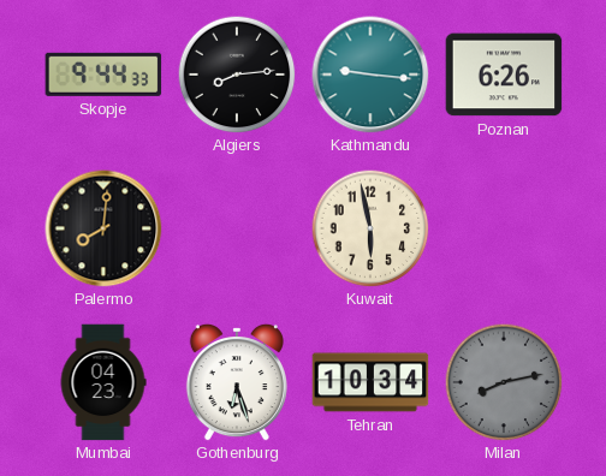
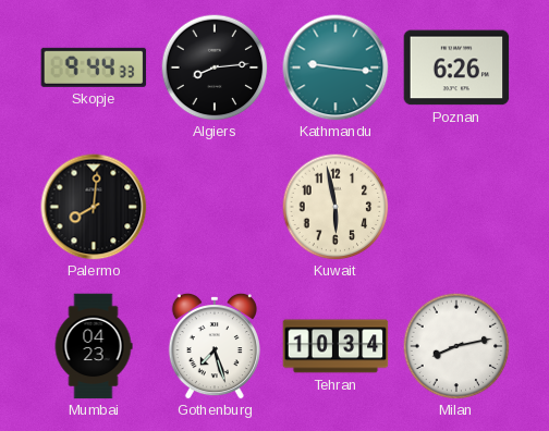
Gothenburg: 6:27 -> 7:27 (215, 346)
Milan dial: grey -> white (456, 346)
